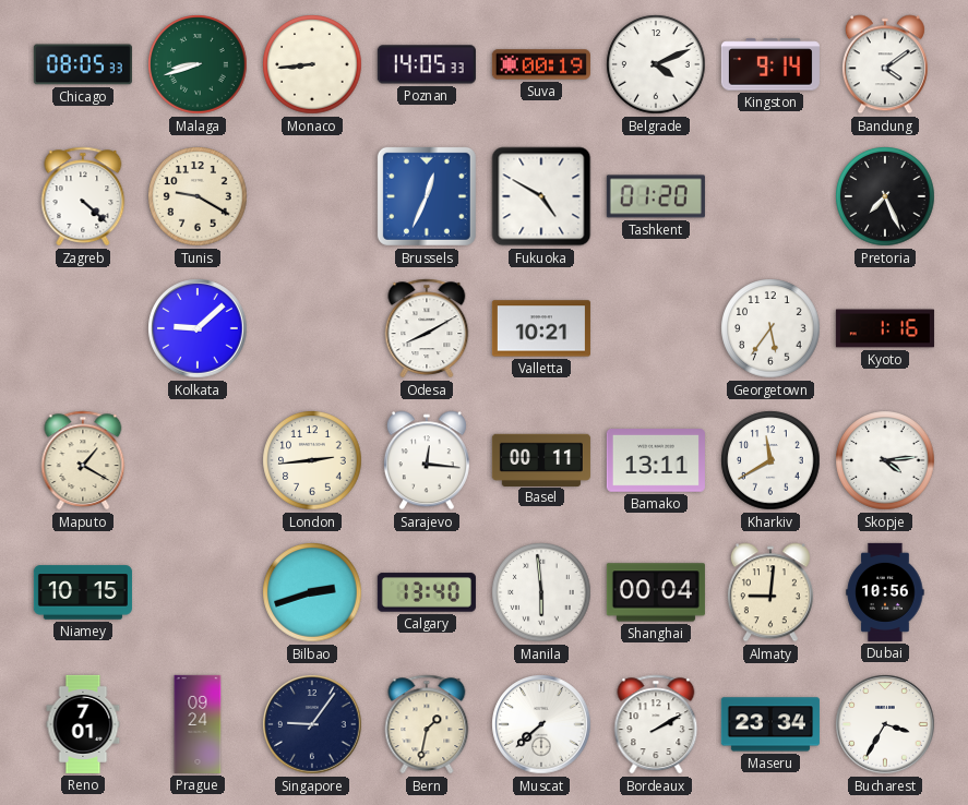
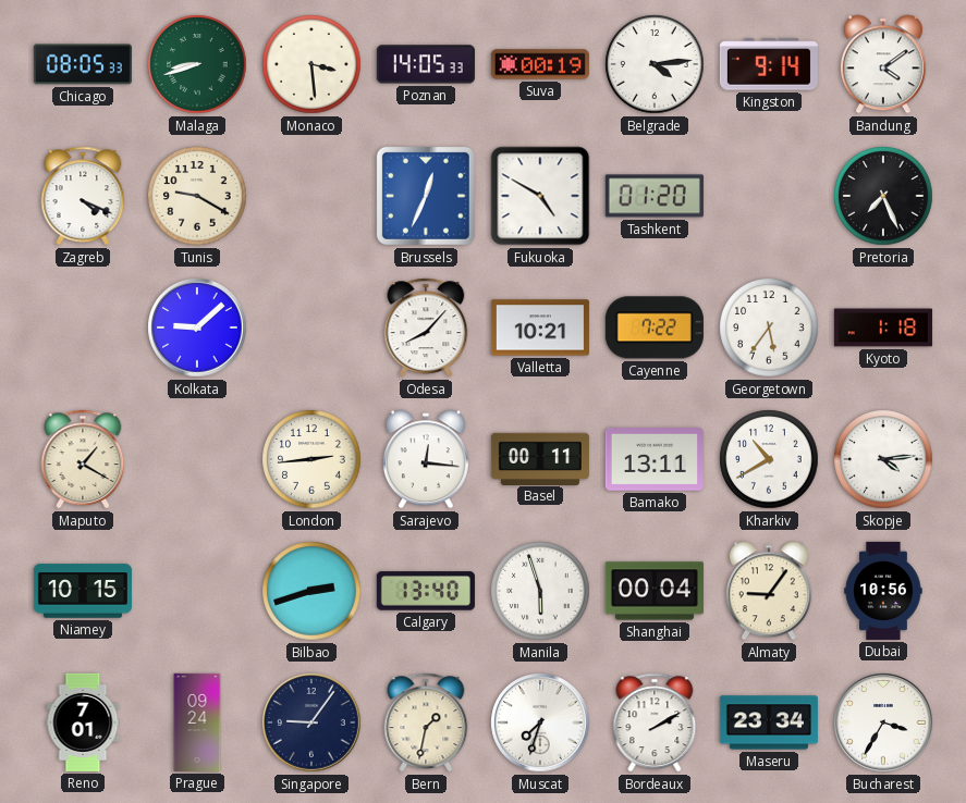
Monaco: 8:44 -> 3:29 (311, 64)
Belgrade: 4:11 -> 4:14 (655, 64)
Zagreb: 4:22 -> 4:19 (83, 196)
Odesa: 8:10 -> 8:07 (426, 328)
Cayenne: none -> 7:22 (655, 328)
Kyoto: 1:16 -> 1:18 (883, 328)
Kharkiv: 11:40 -> 10:40 (769, 459)
Manila: 5:59 -> 5:57 (540, 591)
Almaty: 9:01 -> 9:06 (769, 591)
Muscat: 7:38 -> 7:33 (540, 722)
